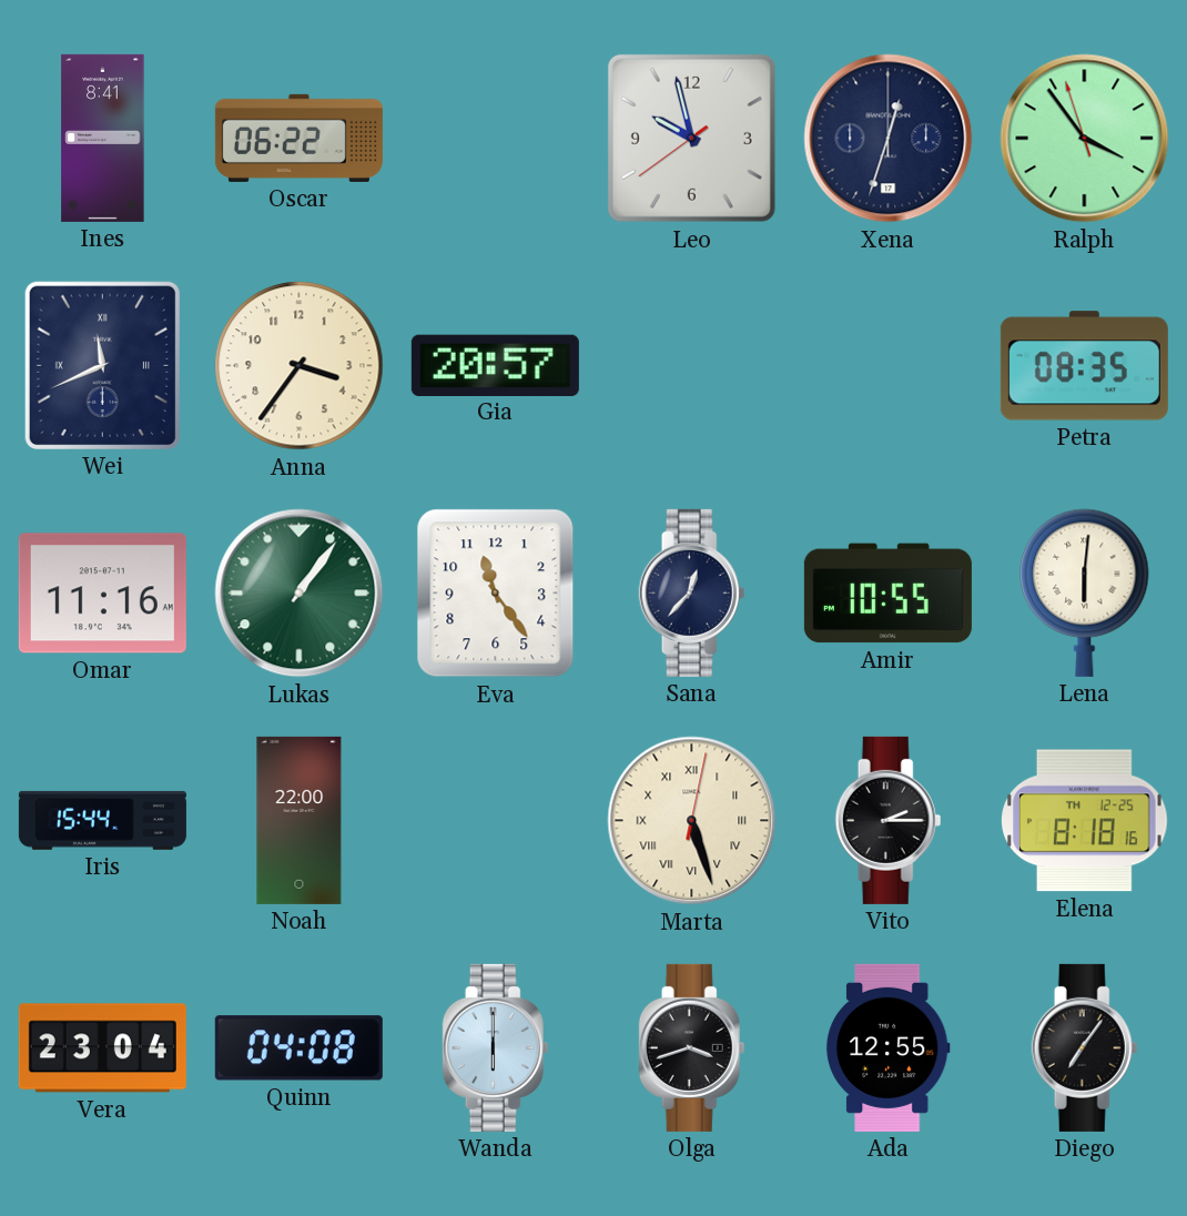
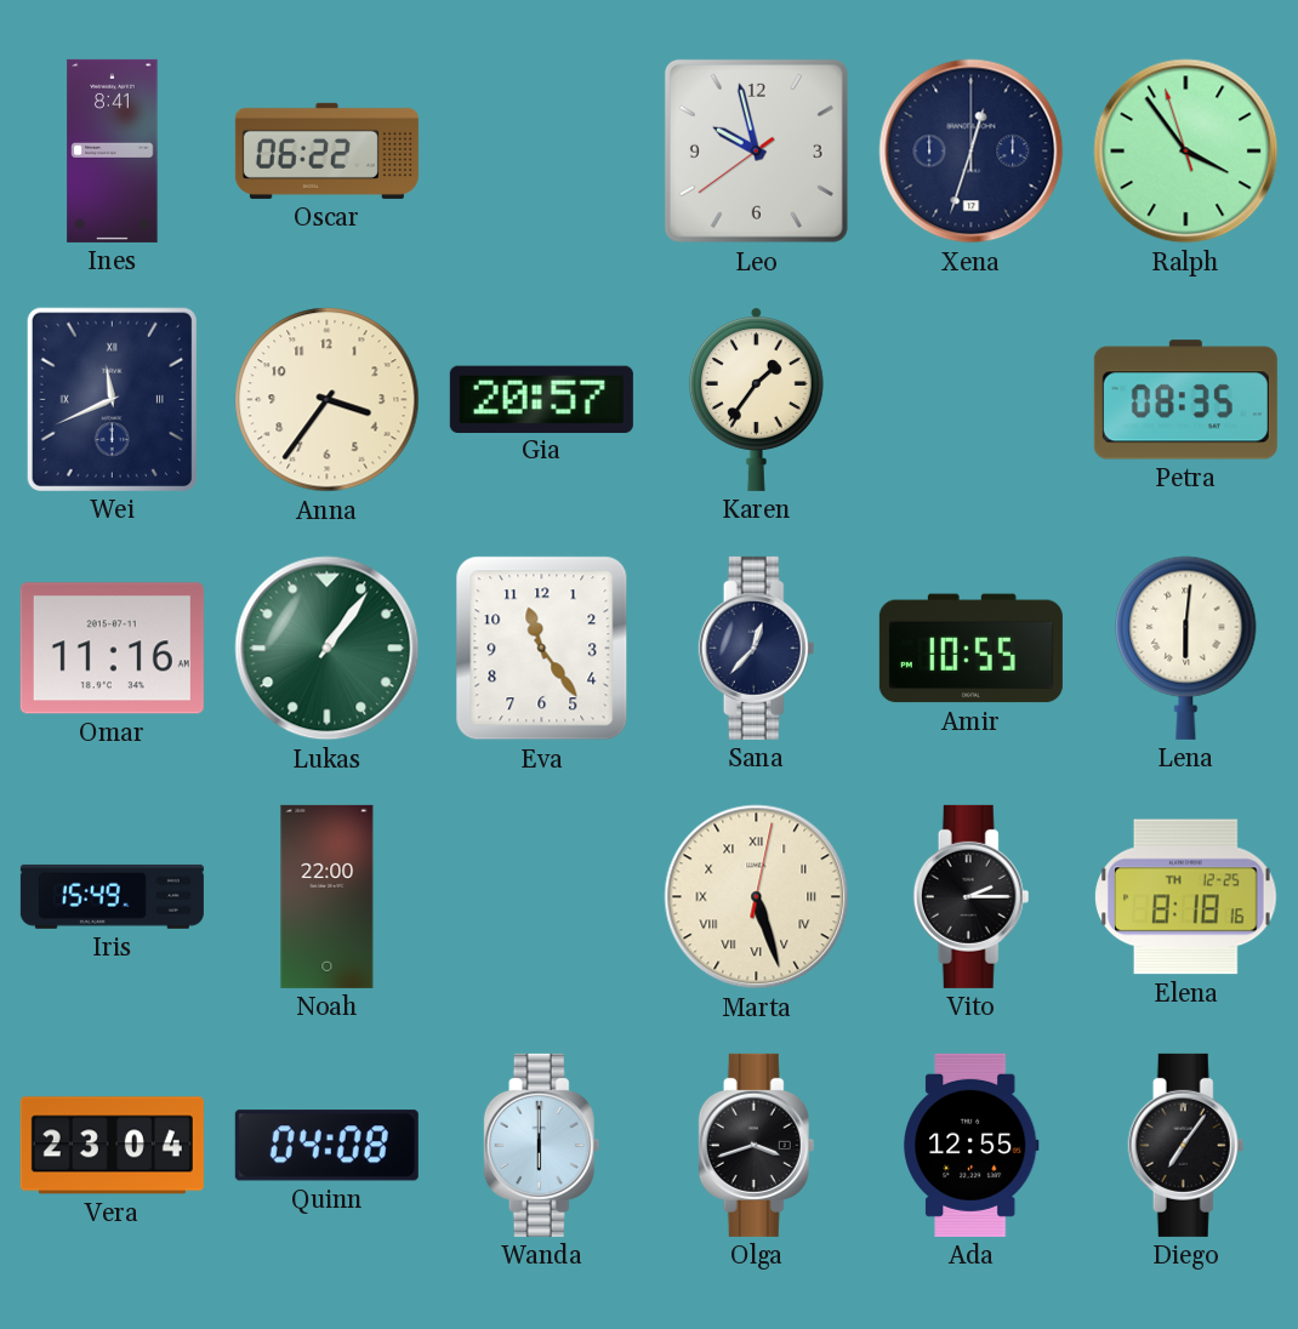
Karen: none -> 1:36 (756, 399)
Iris: 15:44 -> 15:49 (112, 896)
